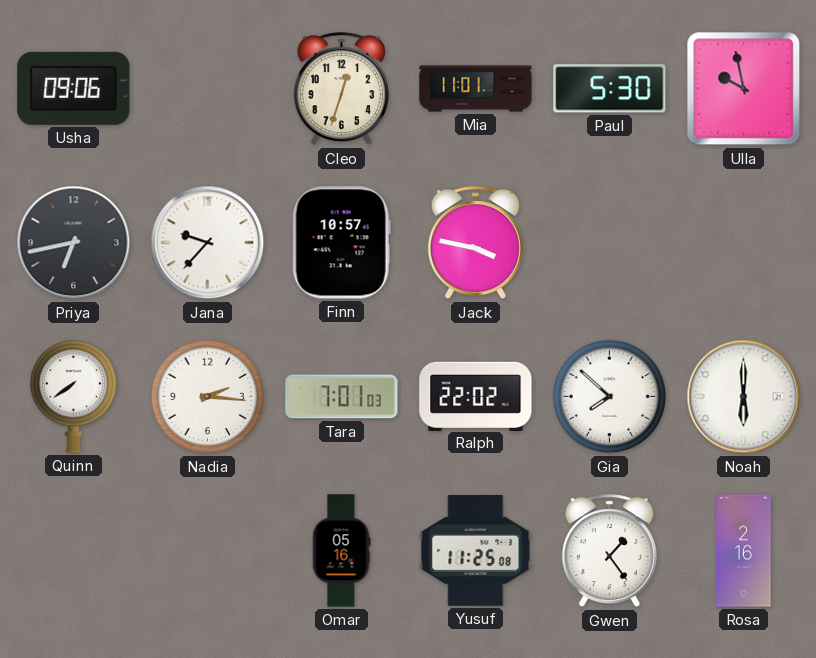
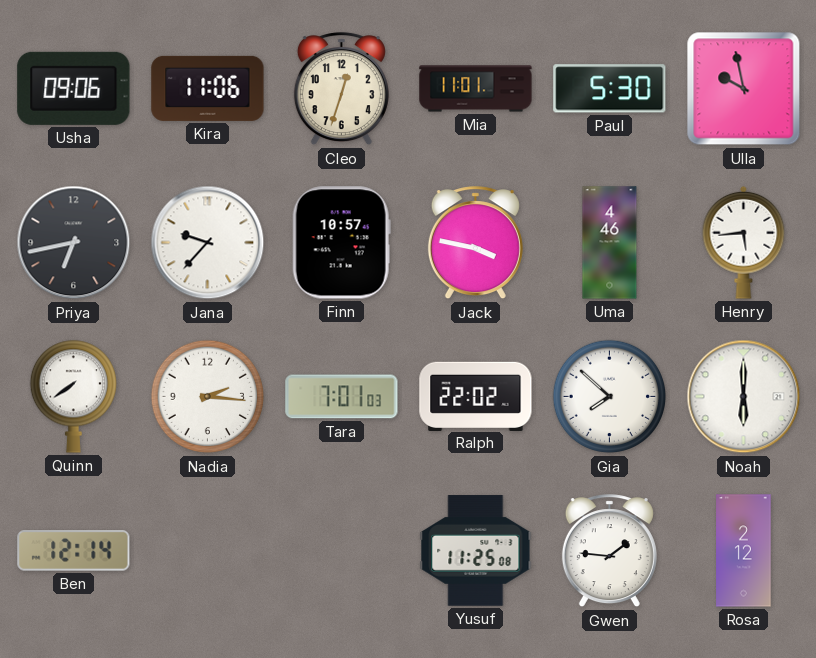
Kira: none -> 11:06 (208, 88)
Uma: none -> 4:46 (610, 243)
Henry: none -> 5:44 (744, 242)
Ben: none -> 12:14 (74, 551)
Omar: 05:16 -> none (341, 551)
Gwen: 1:24 -> 1:46 (609, 551)
Rosa: 2:16 -> 2:12 (744, 551)
